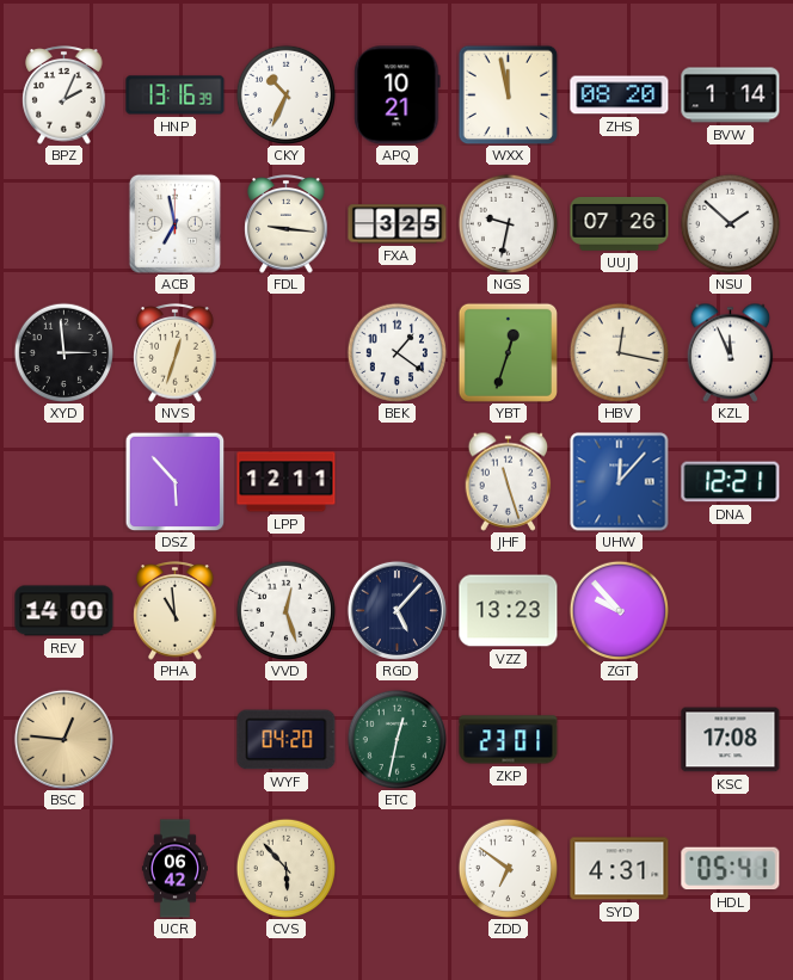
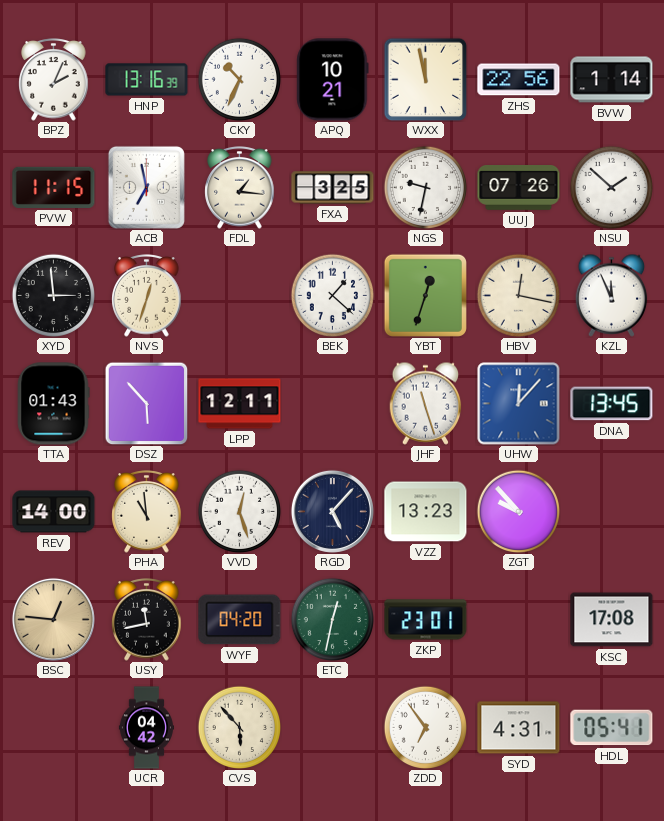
ZHS: 08:20 -> 22:56 (519, 80)
PVW: none -> 11:15 (54, 187)
FDL: 9:16 -> 1:16 (240, 188)
BEK: 1:21 -> 1:22 (332, 295)
TTA: none -> 01:43 (53, 404)
DNA: 12:21 -> 13:45 (612, 404)
USY: none -> 11:43 (147, 620)
UCR: 06:42 -> 04:42 (146, 728)
ZDD: 6:51 -> 6:54 (425, 727)
